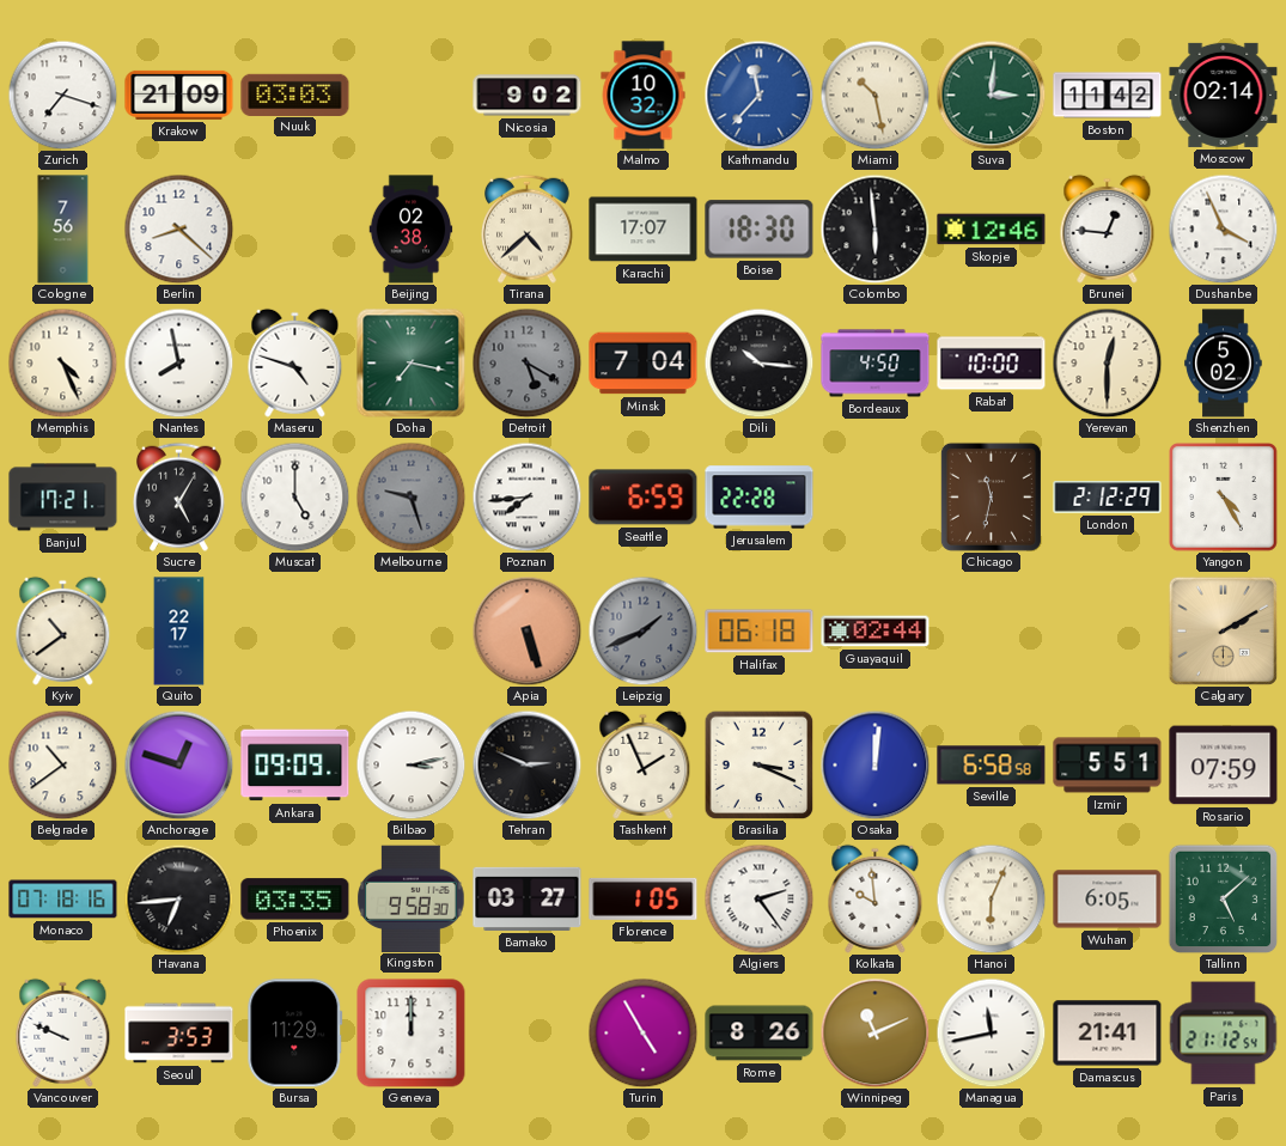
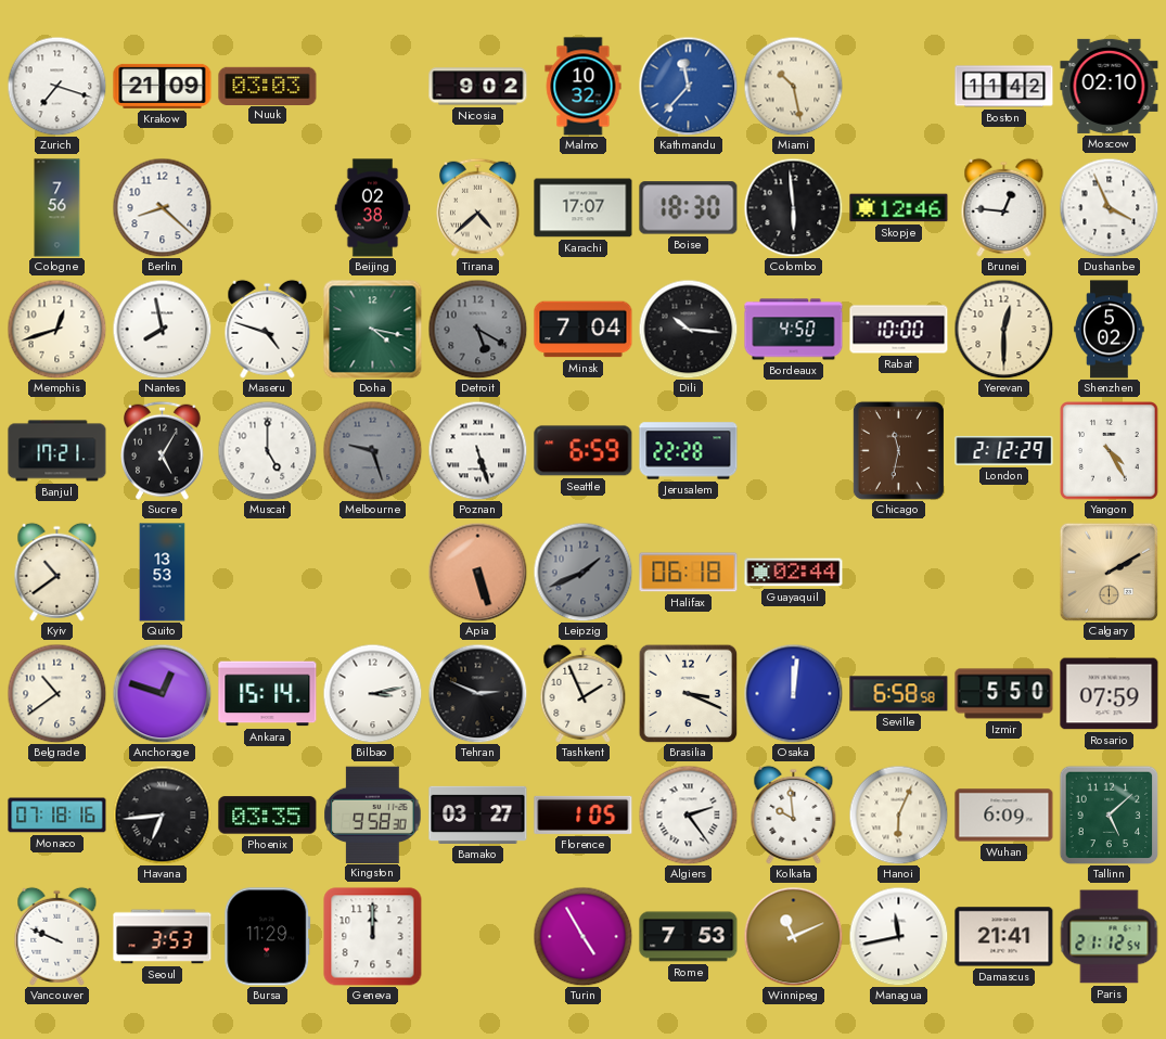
Suva: 3:01 -> none (991, 95)
Moscow: 02:14 -> 02:10 (1110, 86)
Memphis: 4:26 -> 12:42 (56, 329)
Doha: 7:17 -> 4:17 (372, 329)
Poznan: 7:44 -> 5:27 (477, 450)
Quito: 22:17 -> 13:53 (163, 573)
Ankara: 09:09 -> 15:14 (268, 694)
Izmir: 5:51 -> 5:50 (1004, 694)
Wuhan: 6:05 -> 6:09 (1004, 816)
Rome: 8:26 -> 7:53 (689, 937)
